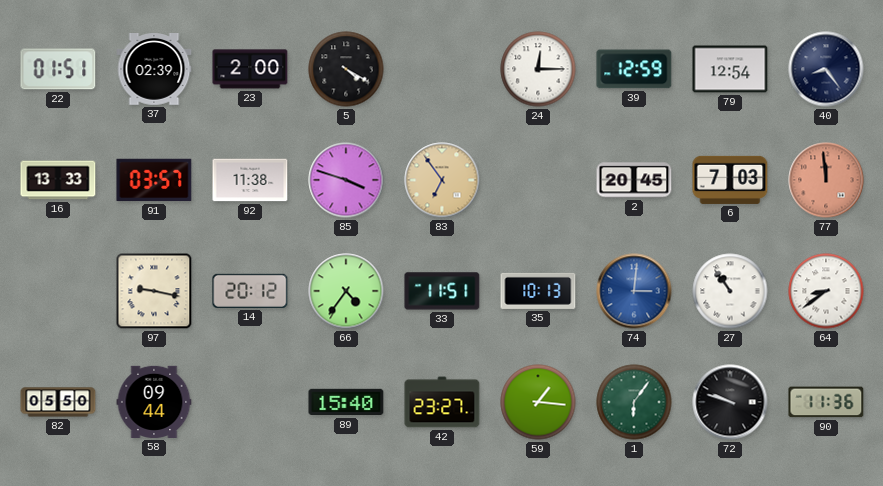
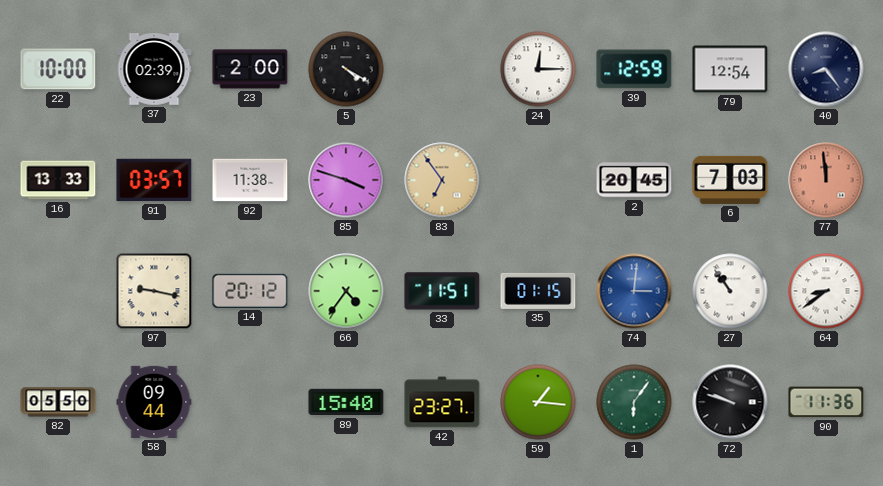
22: 01:51 -> 10:00 (58, 69)
35: 10:13 -> 01:15 (538, 291)
